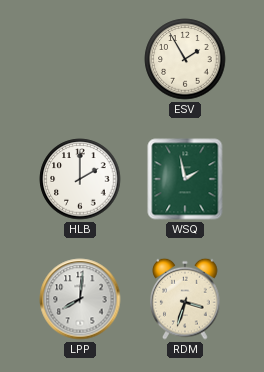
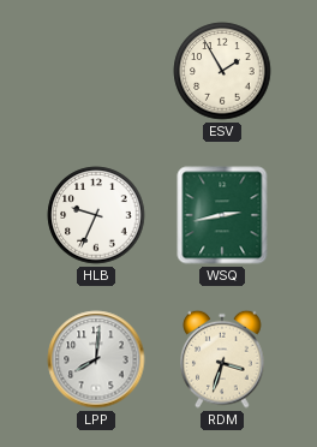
HLB: 2:00 -> 9:34 (96, 215)
WSQ: 1:58 -> 2:43 (222, 215)
